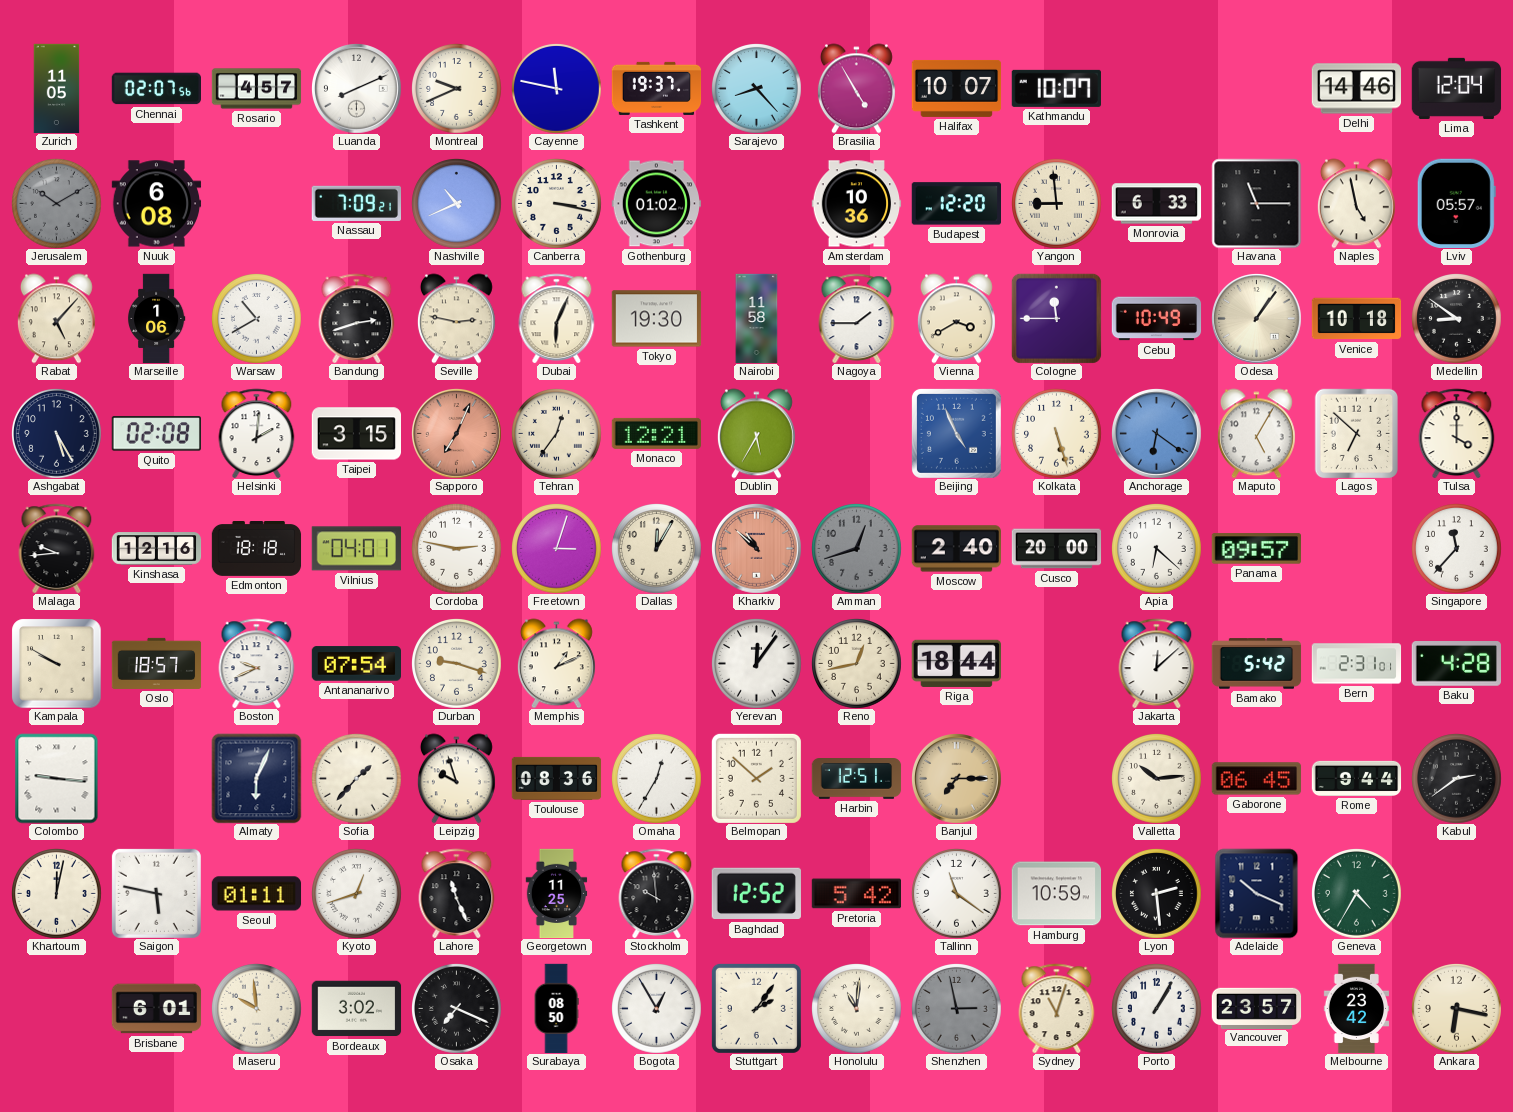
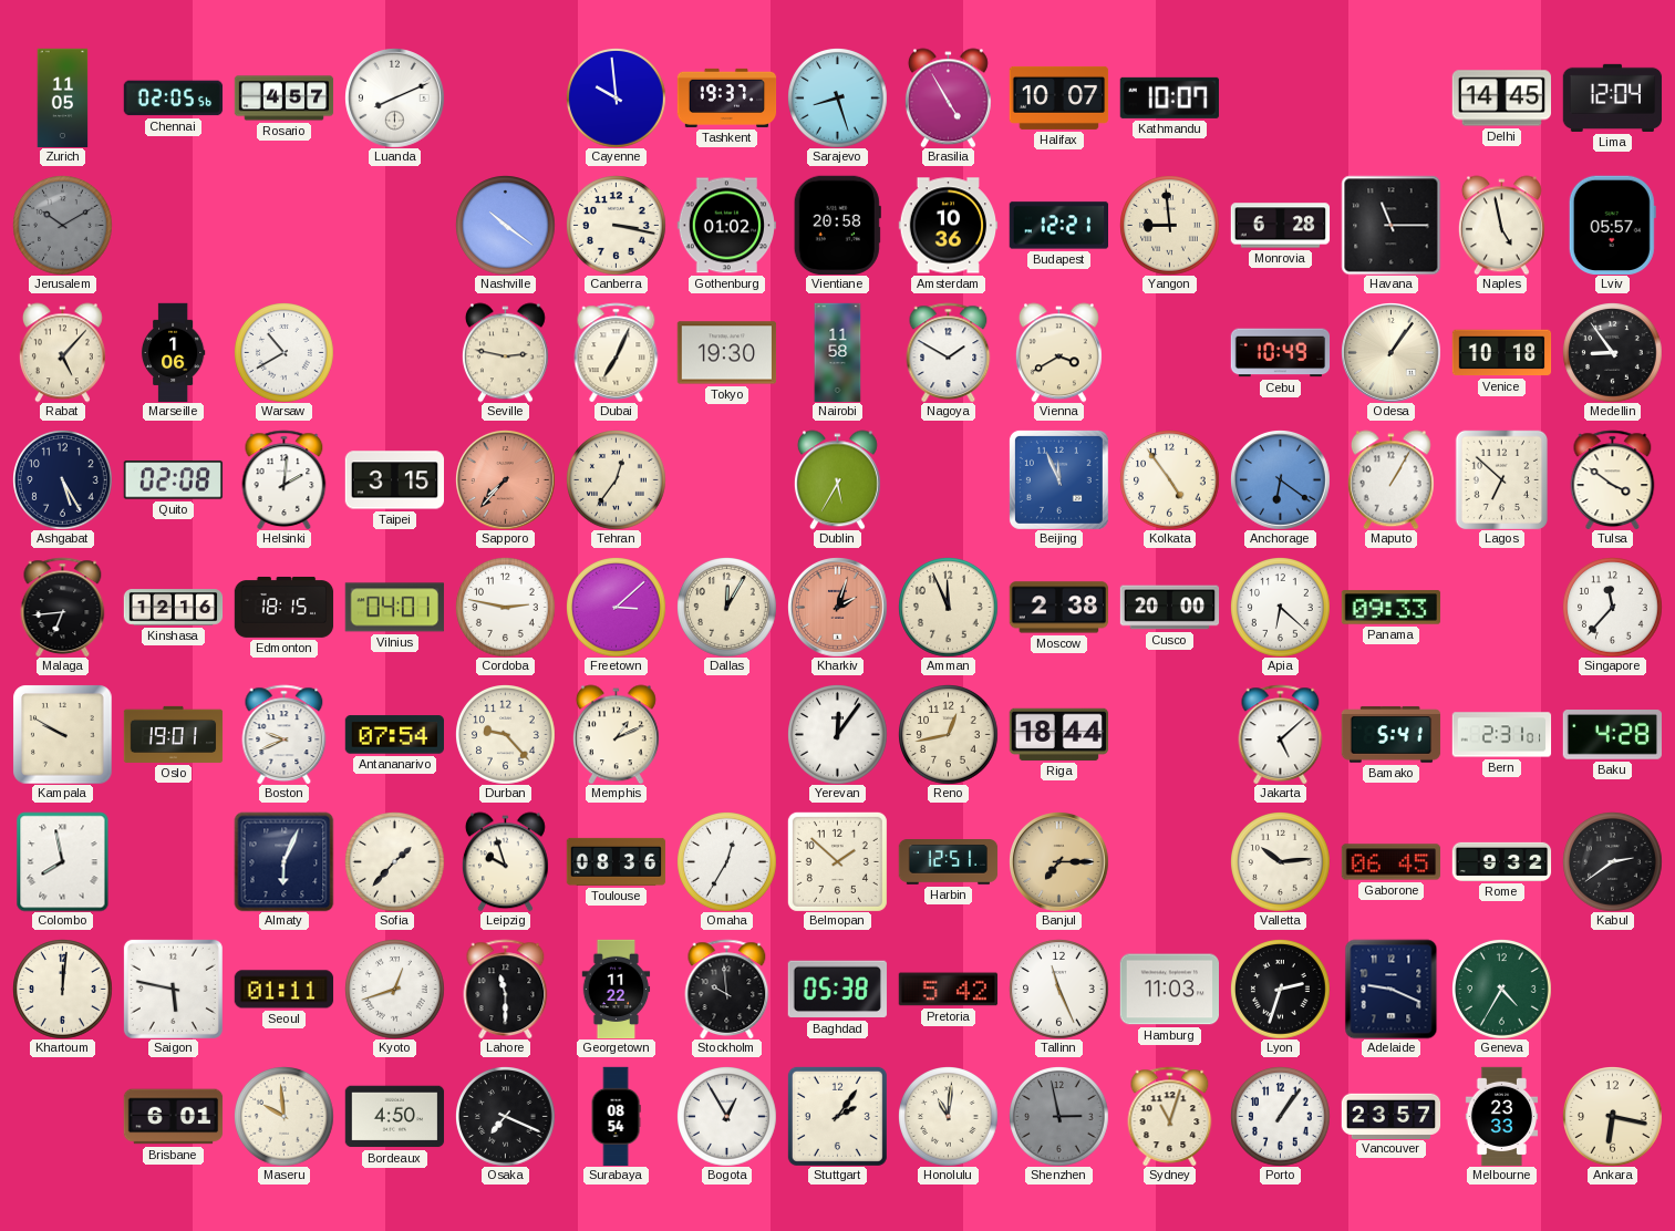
Chennai: 02:07 -> 02:05 (173, 99)
Montreal: 9:41 -> none (457, 89)
Cayenne: 11:47 -> 9:59 (617, 99)
Sarajevo: 8:23 -> 8:27 (838, 99)
Delhi: 14:46 -> 14:45 (1501, 99)
Nuuk: 6:08 -> none (156, 204)
Nassau: 7:09 -> none (356, 203)
Nashville: 10:41 -> 10:21 (506, 226)
Vientiane: none -> 20:58 (837, 225)
Budapest: 12:20 -> 12:21 (1058, 226)
Monrovia: 6:33 -> 6:28 (1280, 226)
Bandung: 2:42 -> none (357, 318)
Dubai: 6:04 -> 7:04 (617, 352)
Nagoya: 1:45 -> 1:50 (949, 352)
Cologne: 11:45 -> none (1056, 318)
Medellin: 8:51 -> 8:54 (1613, 353)
Sapporo: 7:04 -> 7:37 (506, 480)
Monaco: 12:21 -> none (656, 433)
Beijing: 4:56 -> 11:56 (1058, 479)
Kolkata: 5:27 -> 4:54 (1170, 480)
Maputo: 5:05 -> 1:05 (1390, 479)
Tulsa: 4:00 -> 3:51 (1613, 479)
Malaga: 9:44 -> 6:44 (63, 607)
Edmonton: 18:18 -> 18:15 (283, 608)
Freetown: 3:03 -> 3:08 (617, 608)
Kharkiv: 10:52 -> 2:03 (838, 608)
Amman: 12:42 -> 11:56 (949, 608)
Amman dial: grey -> cream (949, 608)
Moscow: 2:40 -> 2:38 (1058, 608)
Panama: 09:57 -> 09:33 (1390, 608)
Oslo: 18:57 -> 19:01 (173, 734)
Durban: 9:18 -> 9:23 (506, 735)
Jakarta: 12:08 -> 5:08 (1281, 734)
Bamako: 5:42 -> 5:41 (1390, 735)
Colombo: 9:16 -> 7:58 (63, 861)
Rome: 9:44 -> 9:32 (1501, 861)
Khartoum: 12:02 -> 12:01 (63, 990)
Lahore: 11:26 -> 11:30 (506, 989)
Georgetown: 11:25 -> 11:22 (617, 989)
Baghdad: 12:52 -> 05:38 (837, 990)
Tallinn: 11:21 -> 11:26 (1059, 990)
Hamburg: 10:59 -> 11:03 (1169, 990)
Lyon: 2:29 -> 2:33 (1281, 990)
Adelaide: 10:19 -> 9:19 (1392, 989)
Bordeaux: 3:02 -> 4:50 (394, 1117)
Surabaya: 08:50 -> 08:54 (616, 1116)
Porto: 1:05 -> 1:06 (1281, 1117)
Melbourne: 23:42 -> 23:33 (1502, 1116)
